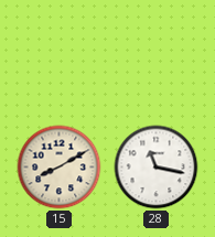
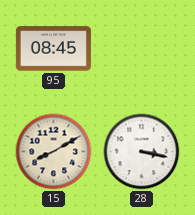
95: none -> 08:45 (53, 49)
28: 11:17 -> 3:17 (142, 152)
